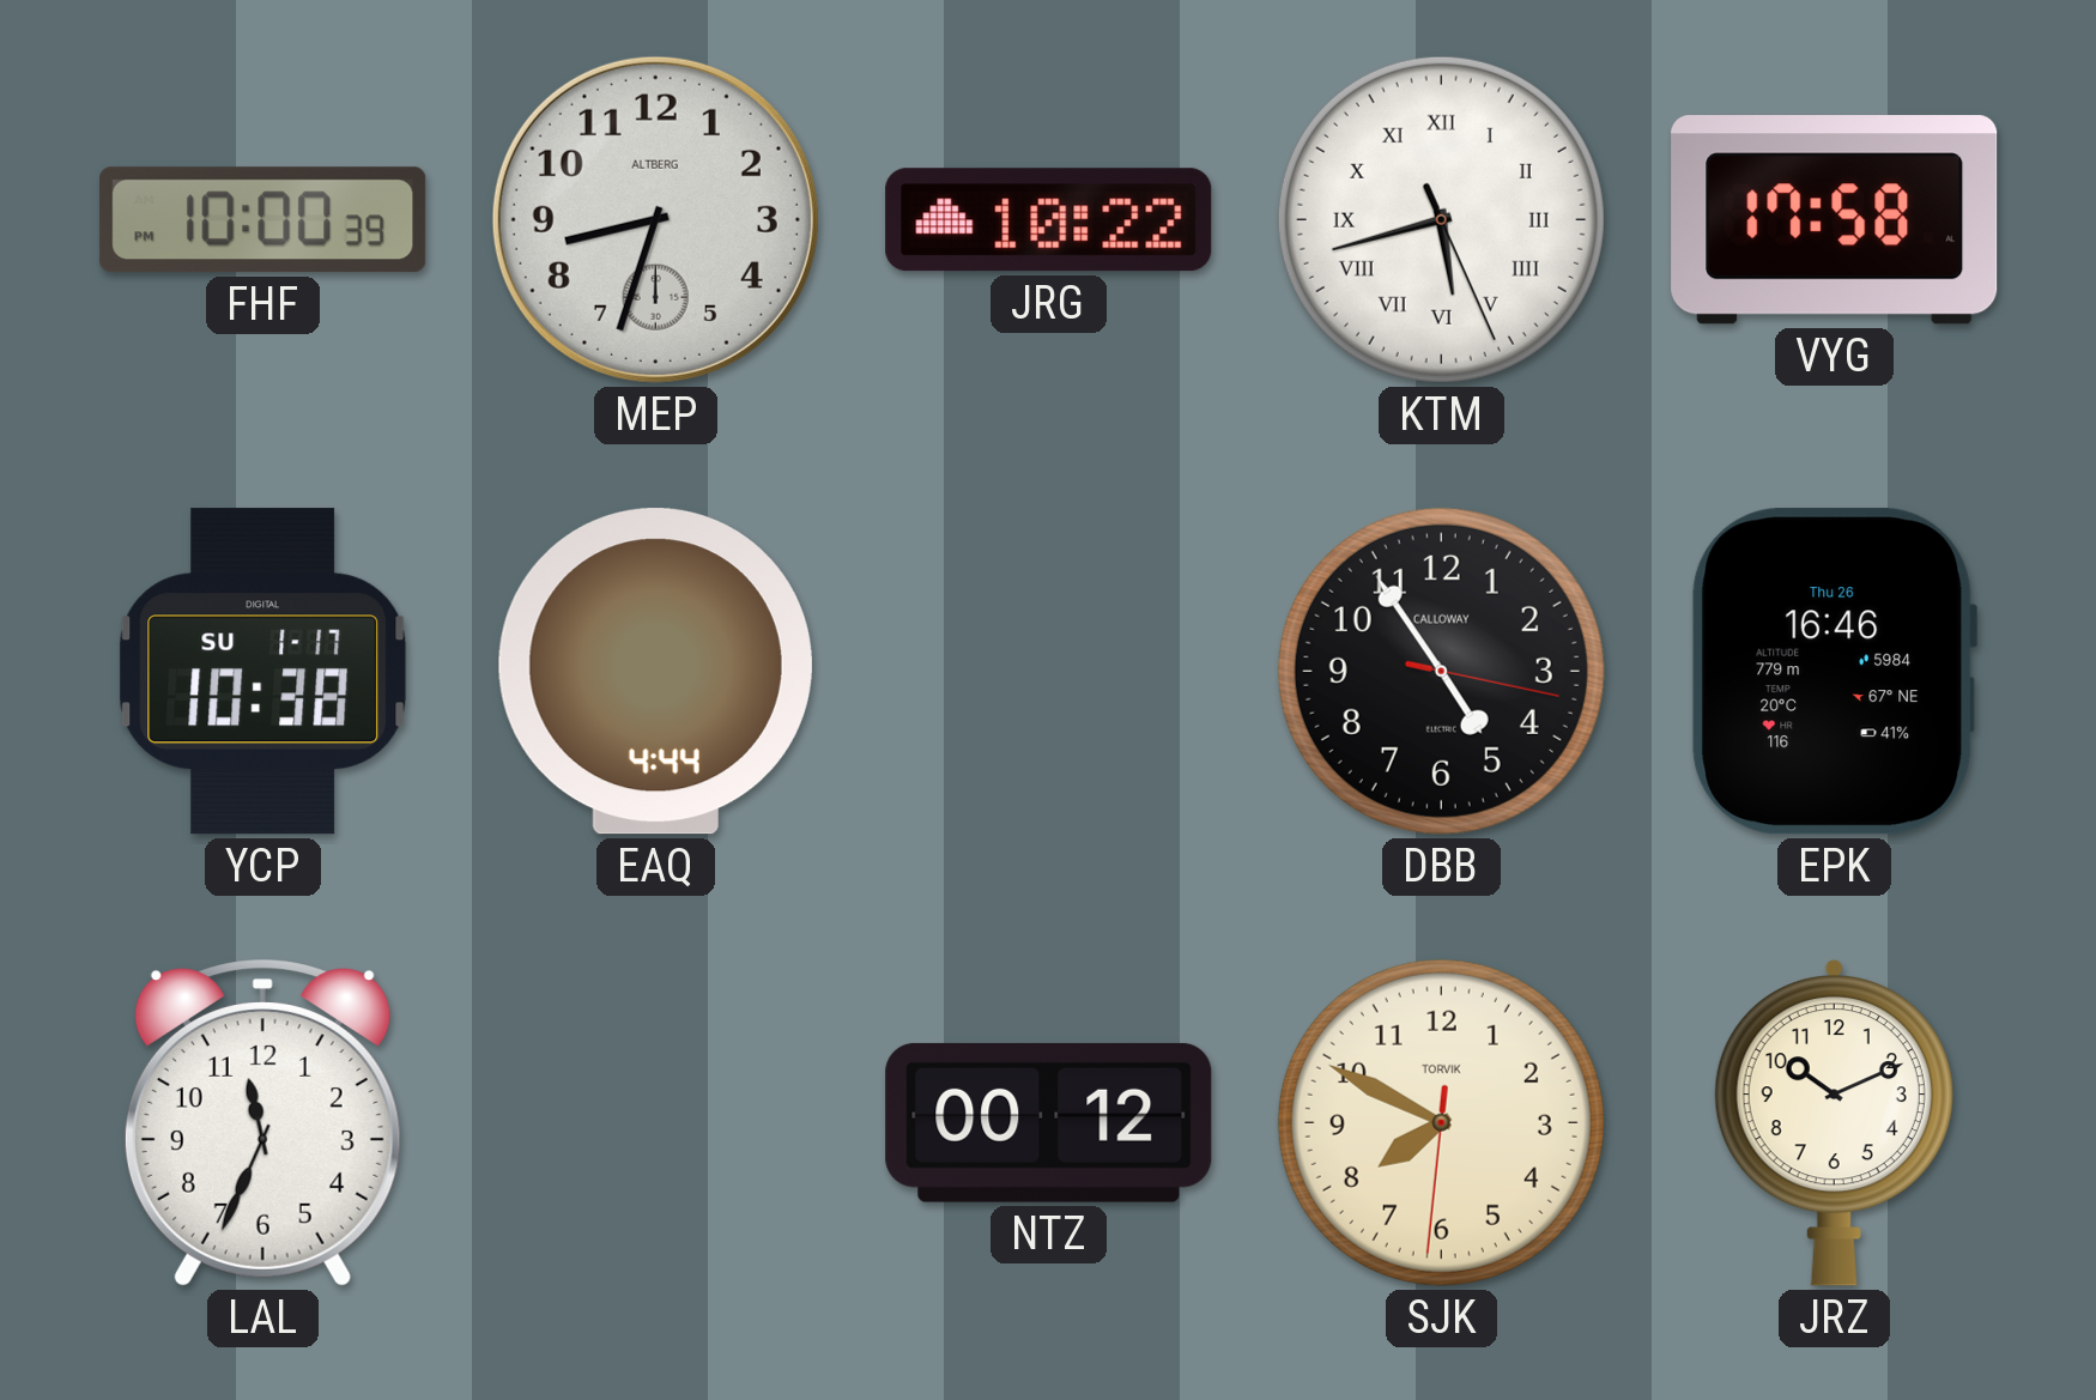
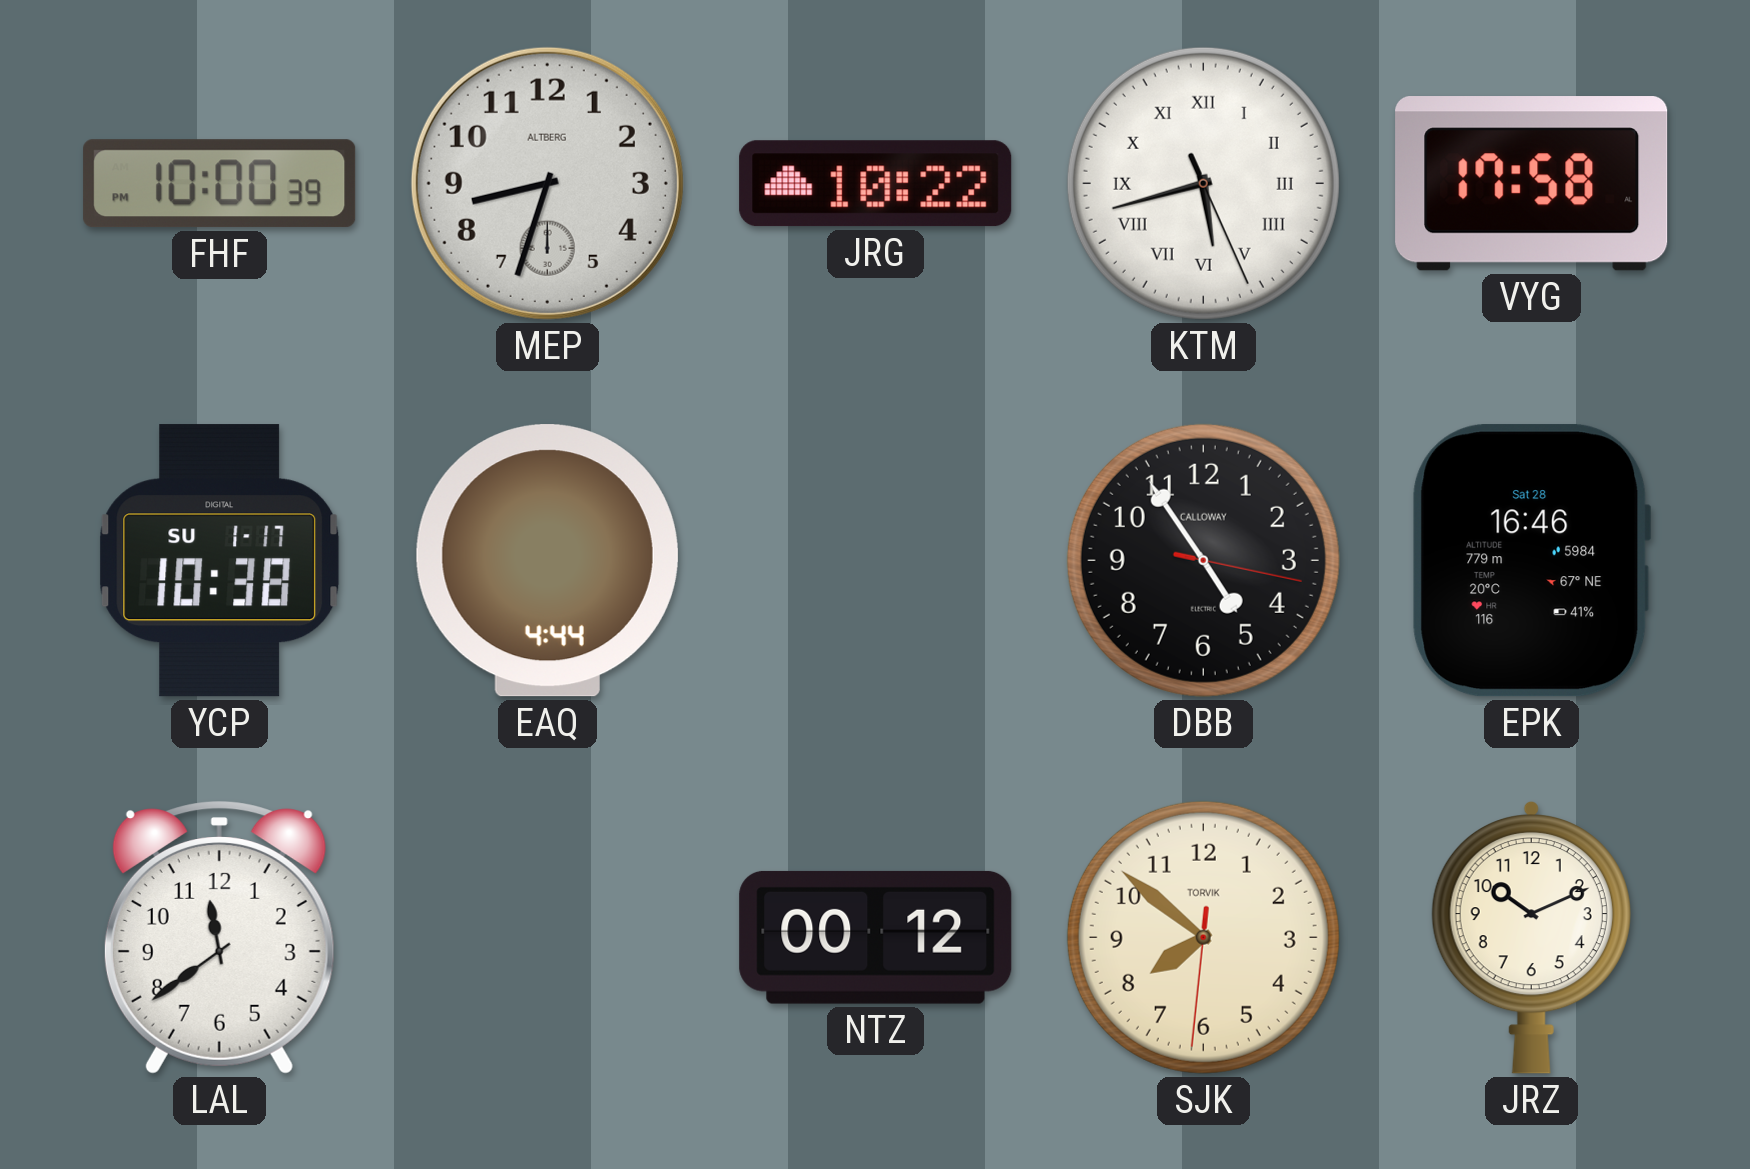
EPK date: Thu 26 -> Sat 28 (1532, 561)
LAL: 11:34 -> 11:39 (219, 938)
SJK: 7:49 -> 7:51 (1203, 937)
